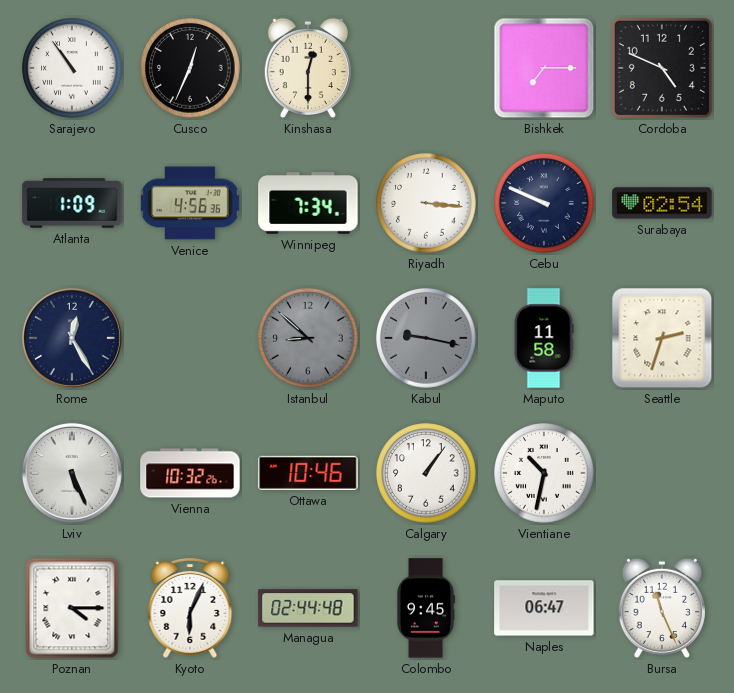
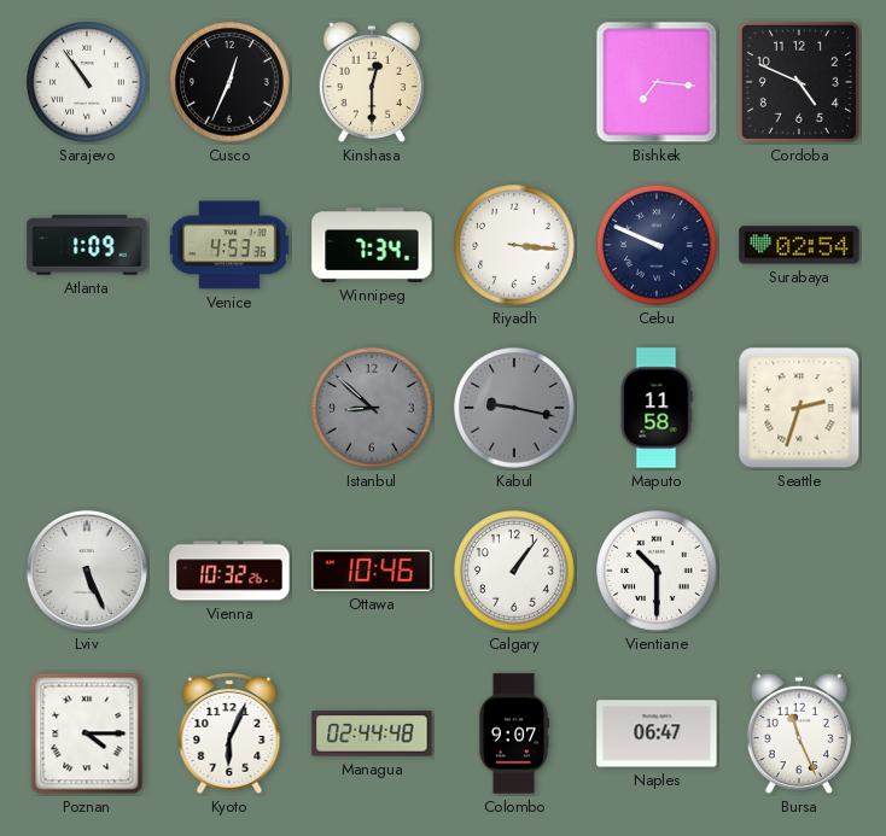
Bishkek: 7:15 -> 7:16 (657, 82)
Venice: 4:56 -> 4:53 (231, 245)
Rome: 12:25 -> none (72, 338)
Vientiane: 10:32 -> 10:30 (657, 571)
Colombo: 9:45 -> 9:07 (513, 733)
